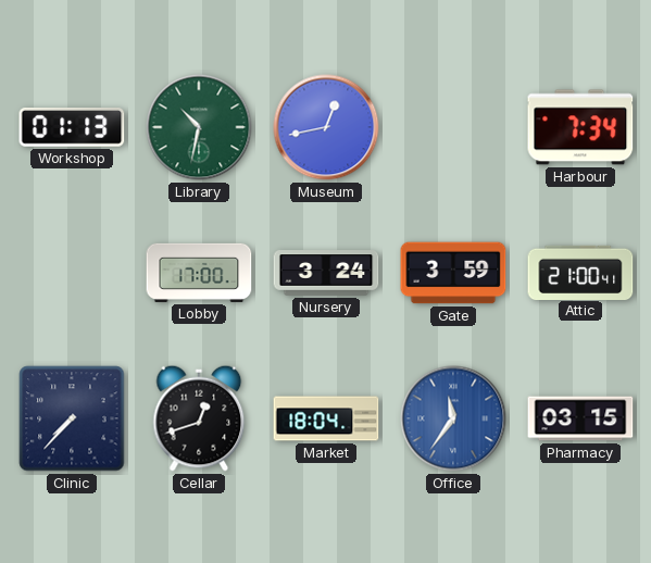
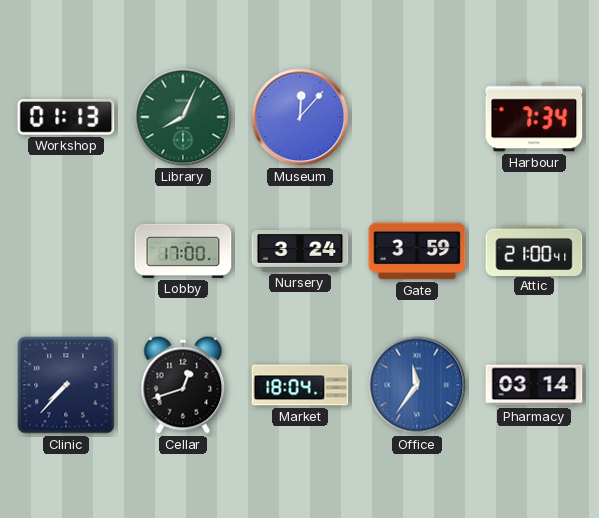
Library: 10:32 -> 8:04 (183, 117)
Museum: 12:43 -> 12:07 (300, 117)
Pharmacy: 03:15 -> 03:14 (534, 385)
